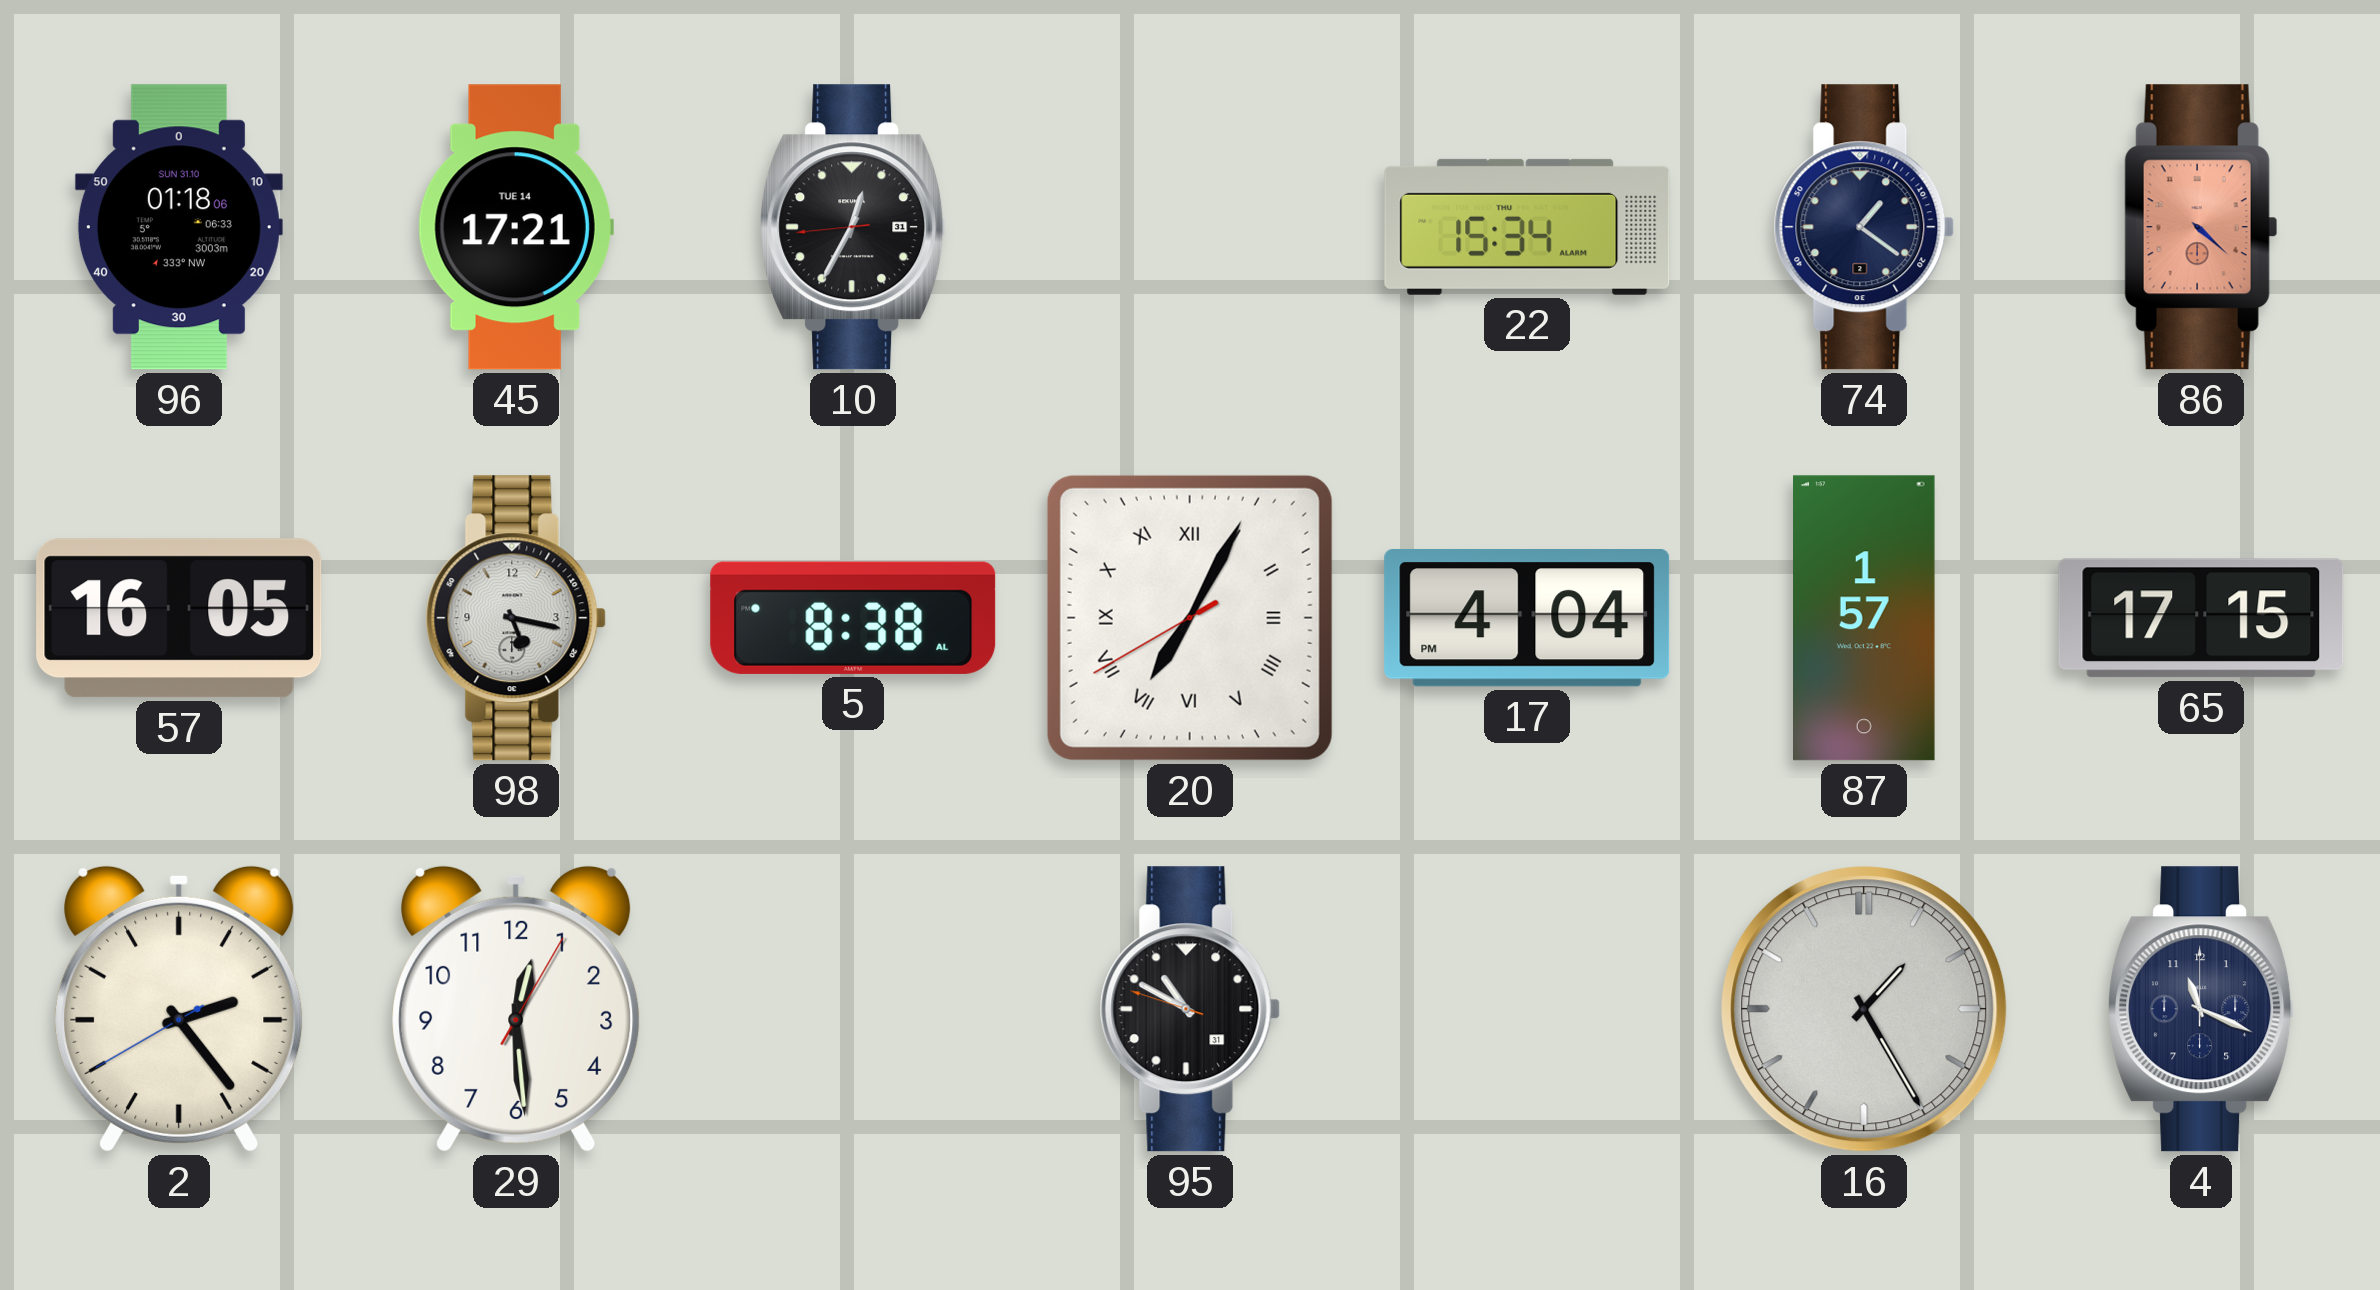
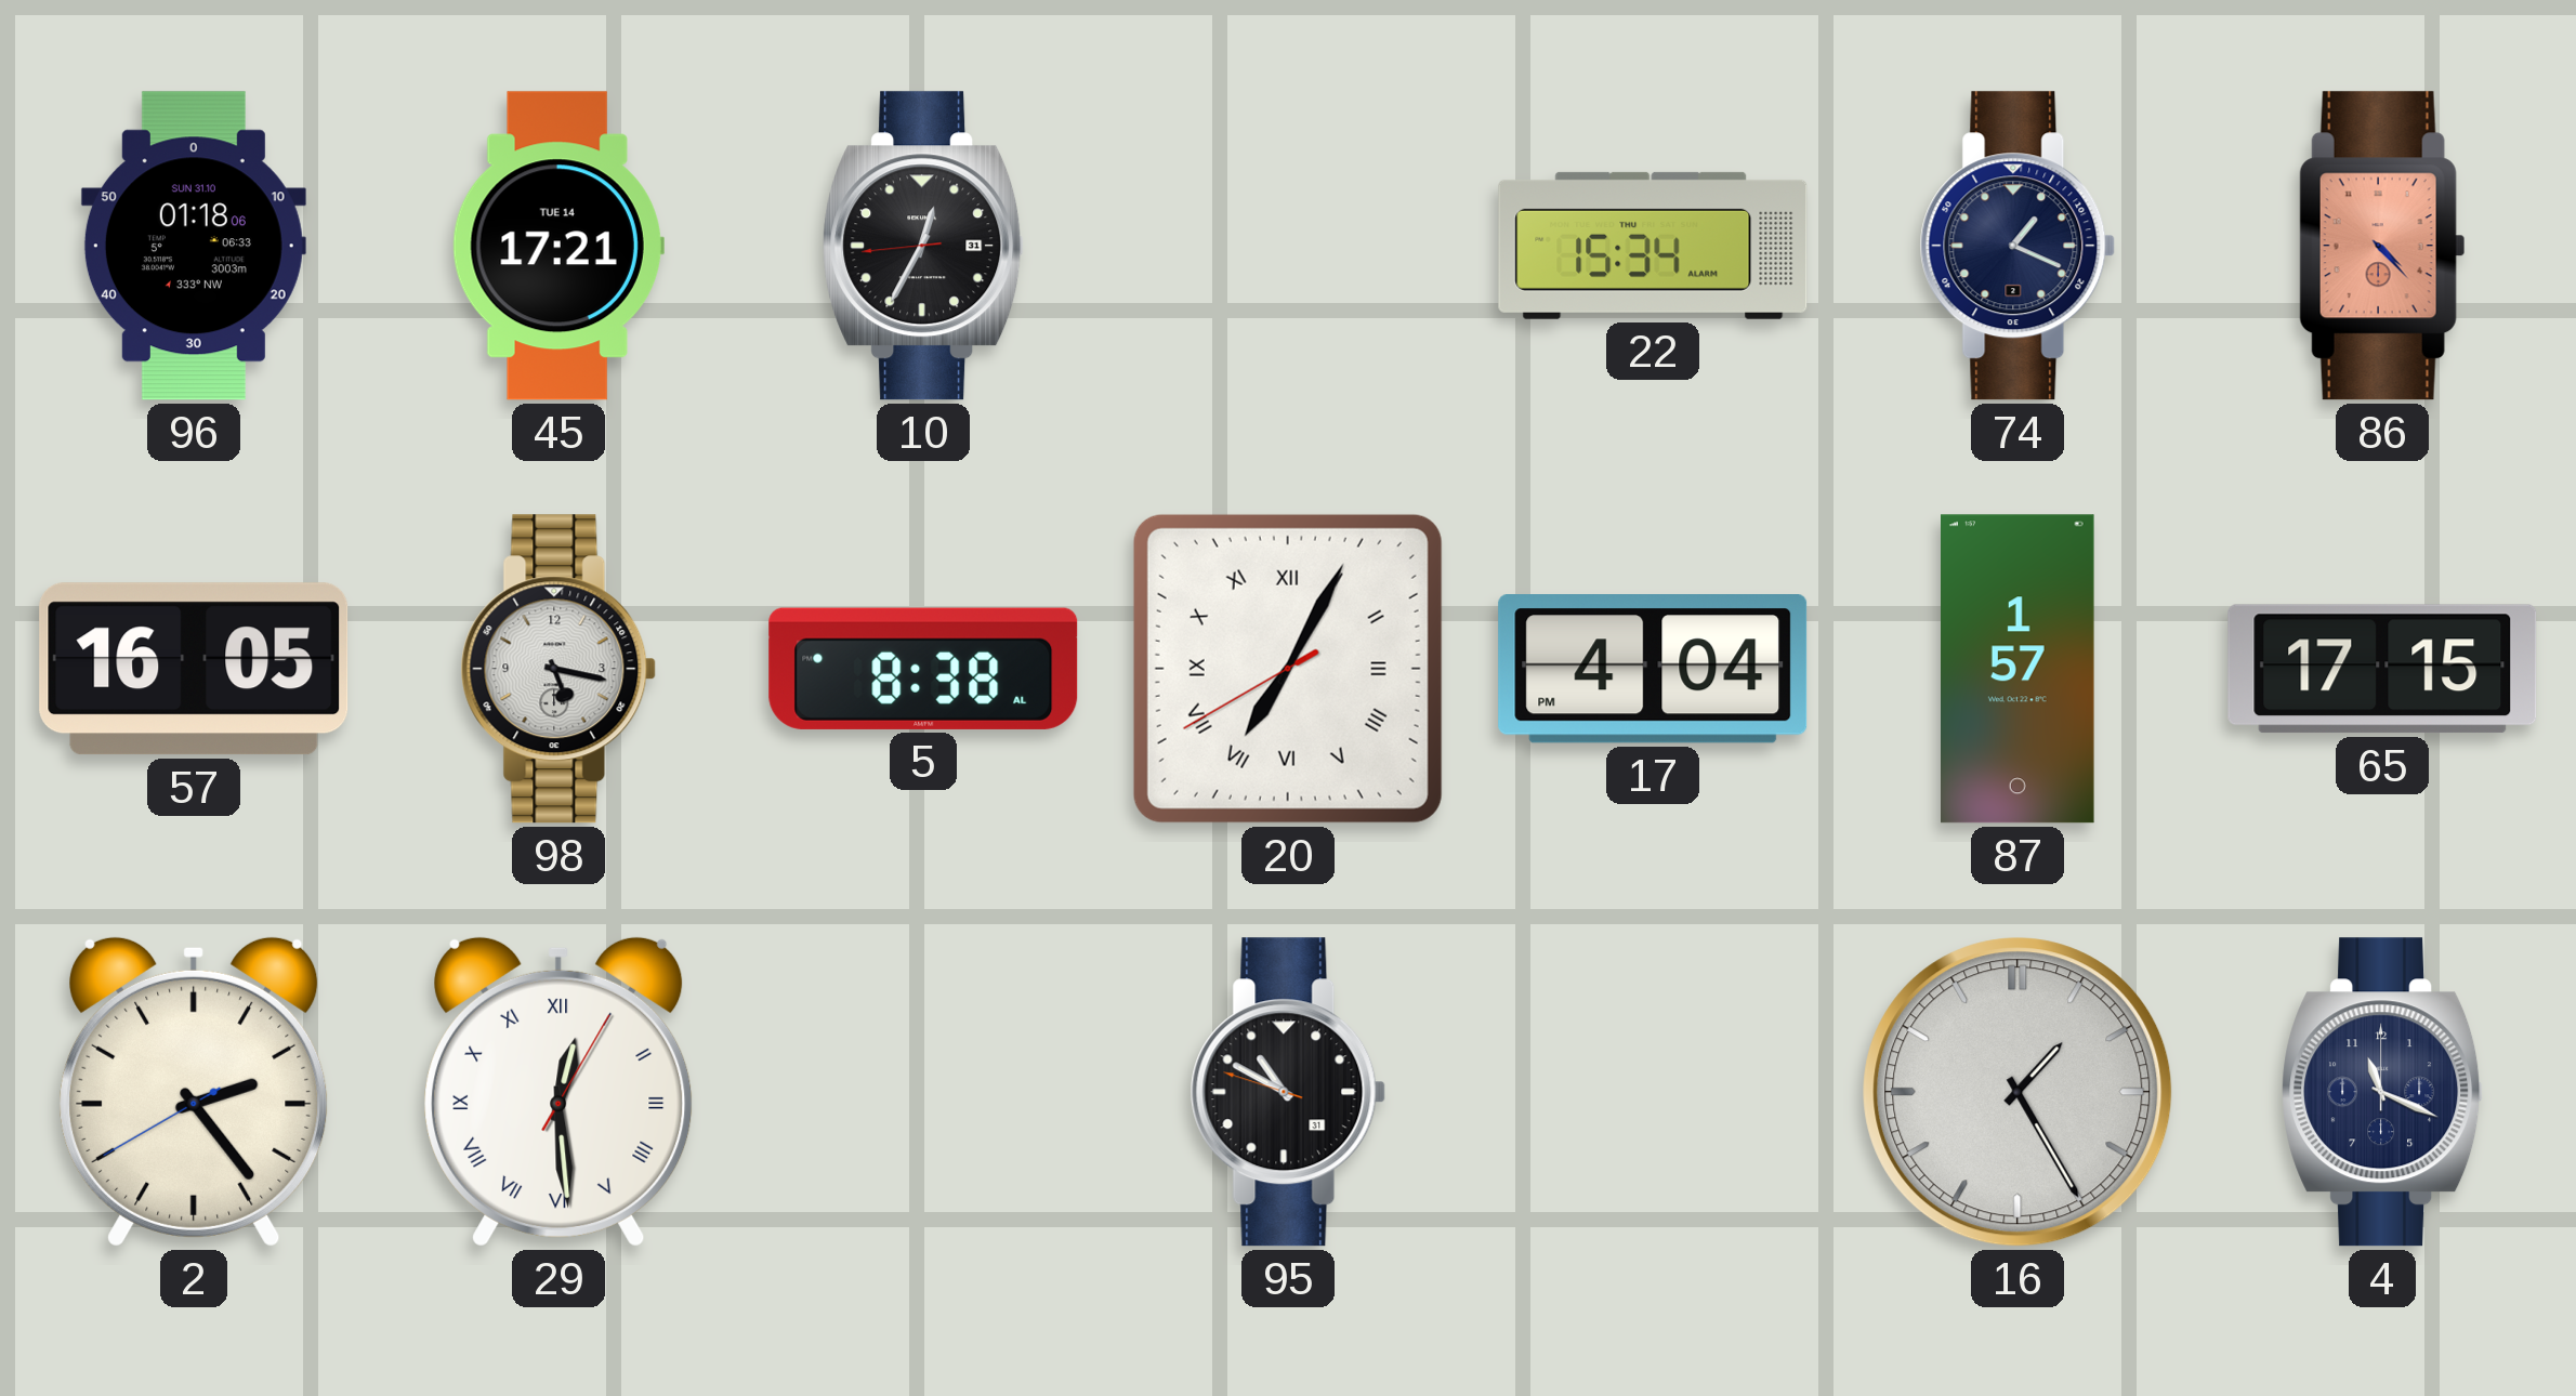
74: 1:21 -> 1:19 (2018, 246)
86: 4:22 -> 4:23 (2382, 246)
29 numerals: Arabic -> Roman (558, 1092)
